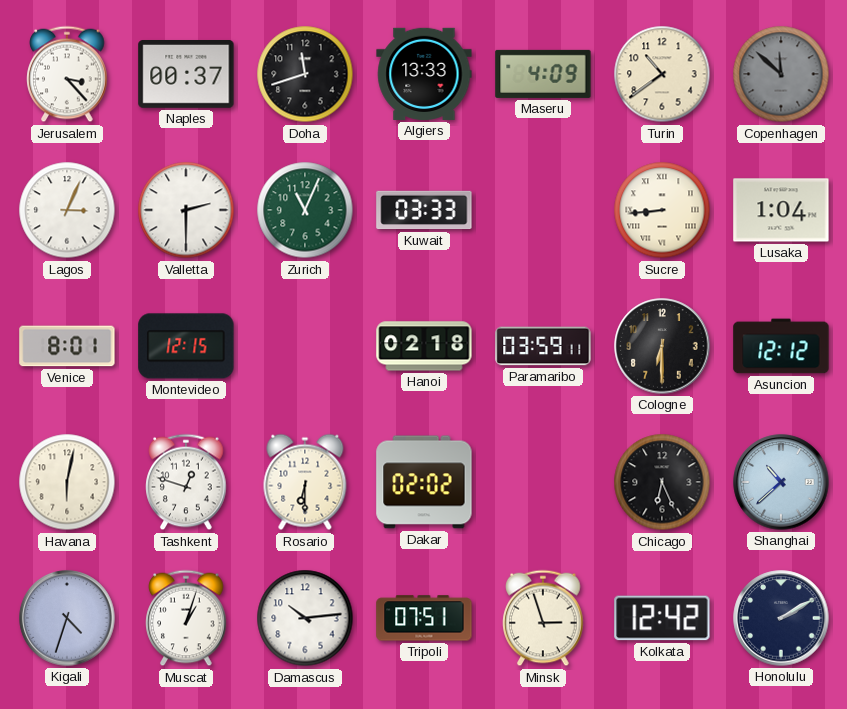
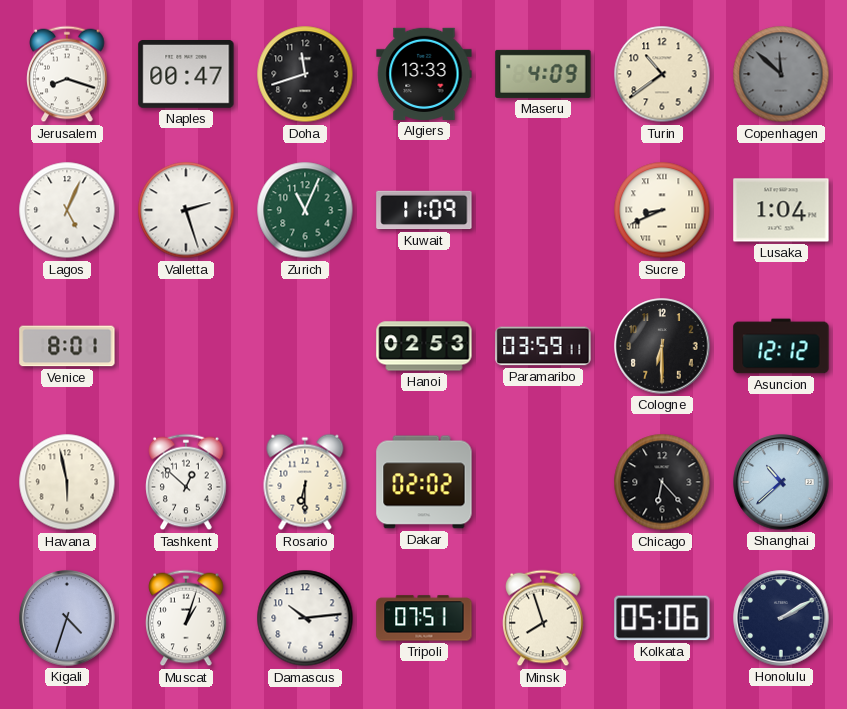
Jerusalem: 3:23 -> 8:18 (67, 74)
Naples: 00:37 -> 00:47 (186, 75)
Lagos: 3:04 -> 5:04 (67, 210)
Valletta: 2:30 -> 2:27 (186, 210)
Kuwait: 03:33 -> 11:09 (424, 210)
Sucre: 8:44 -> 8:41 (662, 210)
Montevideo: 12:15 -> none (186, 346)
Hanoi: 02:18 -> 02:53 (424, 346)
Havana: 6:02 -> 5:58 (67, 482)
Tashkent: 12:48 -> 12:52 (186, 482)
Chicago: 6:26 -> 6:23 (662, 482)
Minsk: 2:57 -> 7:57 (543, 618)
Kolkata: 12:42 -> 05:06 (662, 618)
